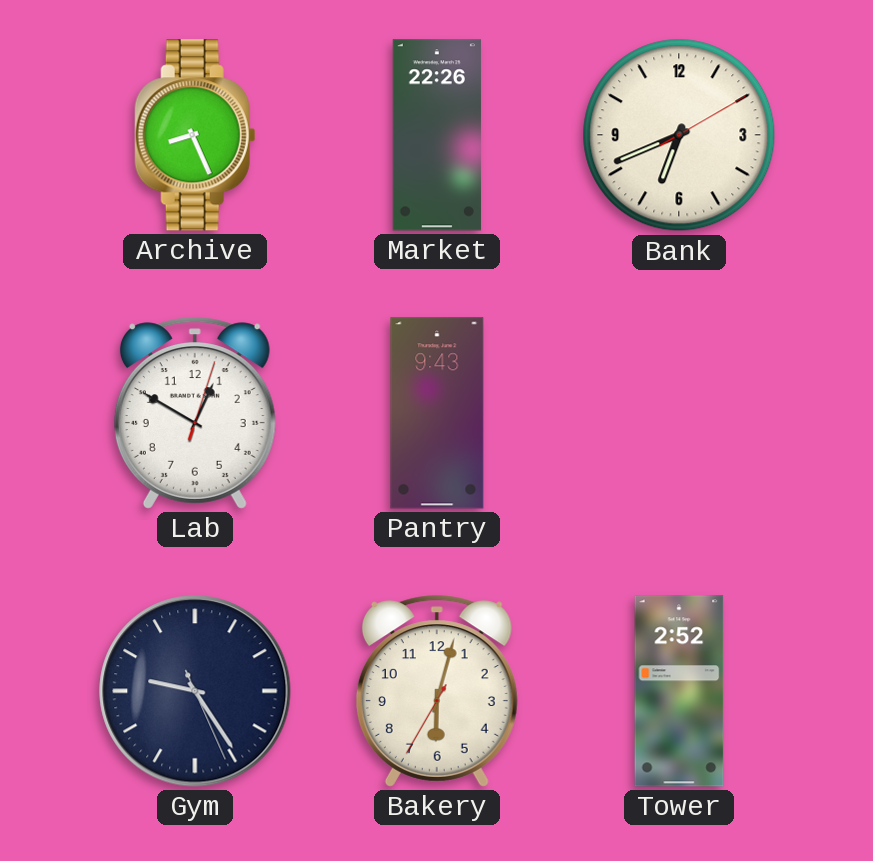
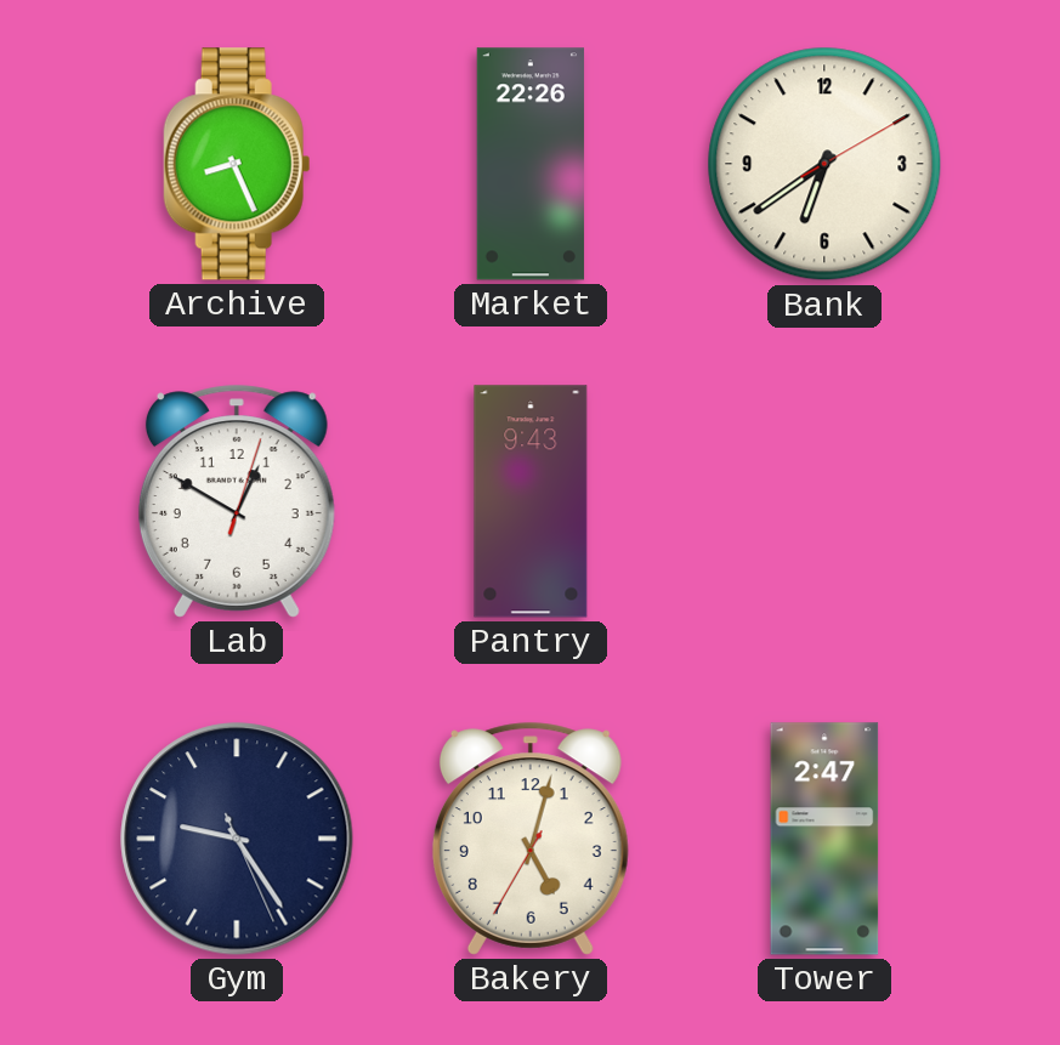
Bank: 6:41 -> 6:39 (824, 164)
Bakery: 6:02 -> 5:02 (531, 839)
Tower: 2:52 -> 2:47 (824, 839)
